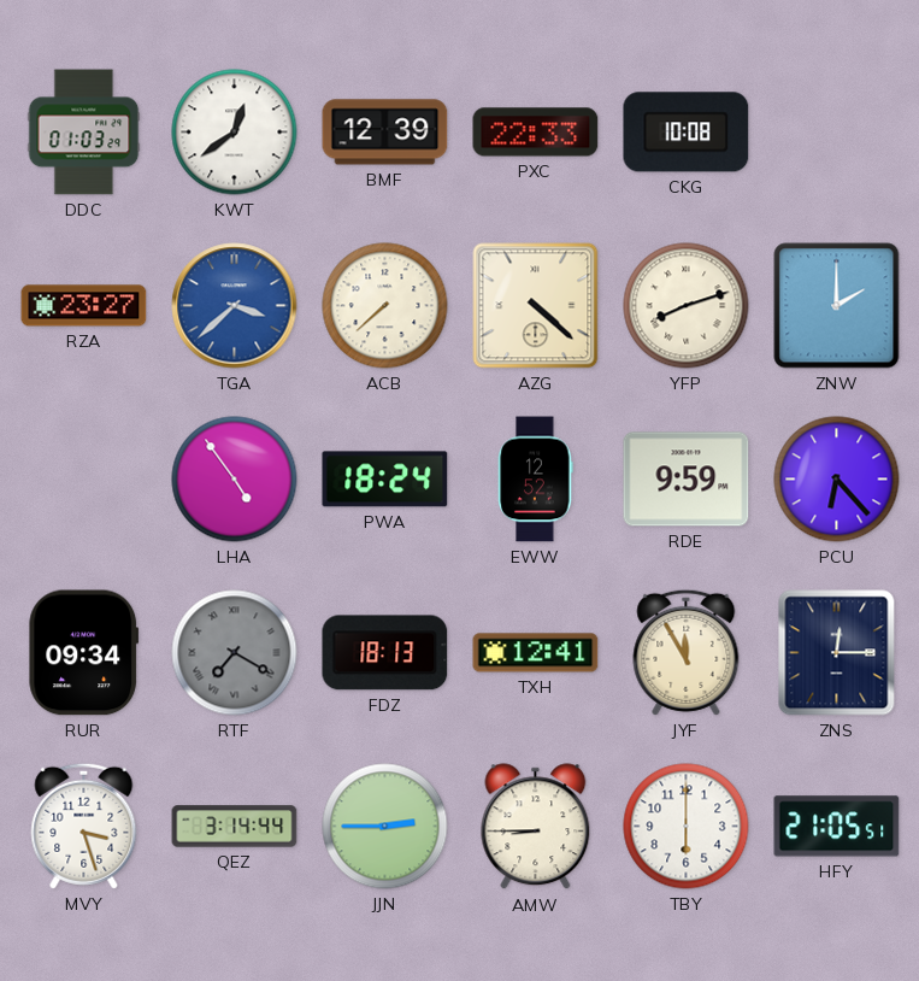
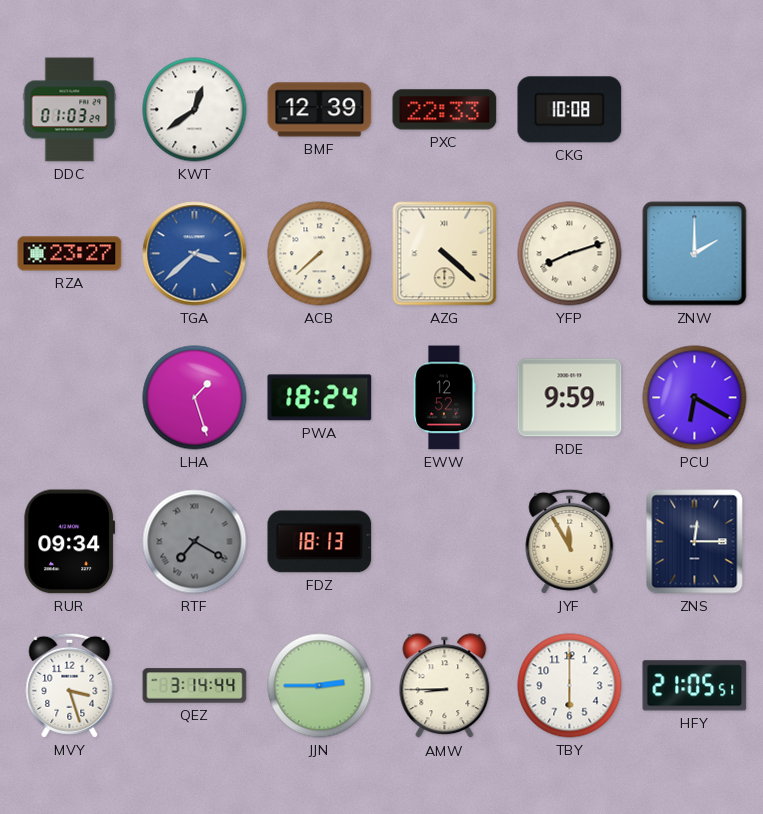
LHA: 4:54 -> 1:27 (195, 398)
PCU: 6:23 -> 6:20 (695, 398)
TXH: 12:41 -> none (536, 653)
